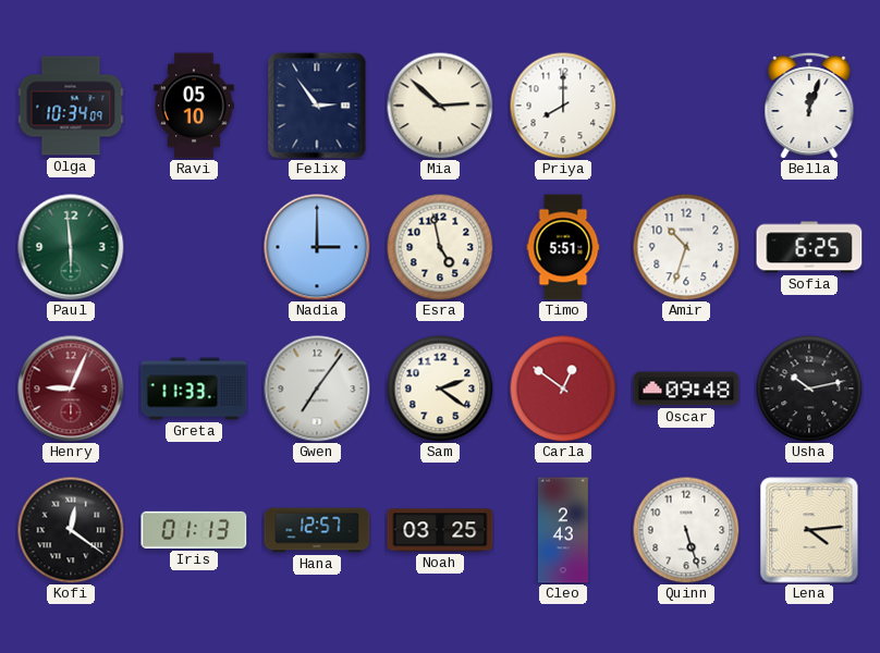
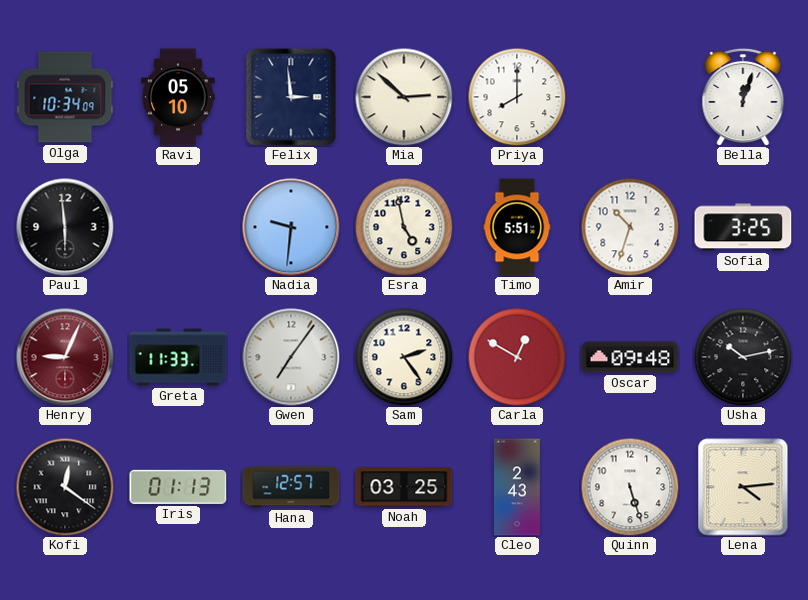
Felix: 2:54 -> 2:59 (291, 97)
Paul dial: green -> black (65, 227)
Nadia: 3:00 -> 9:31 (291, 227)
Sofia: 6:25 -> 3:25 (743, 227)
Sam: 2:21 -> 2:24 (404, 357)
Carla: 12:51 -> 12:50 (517, 357)
